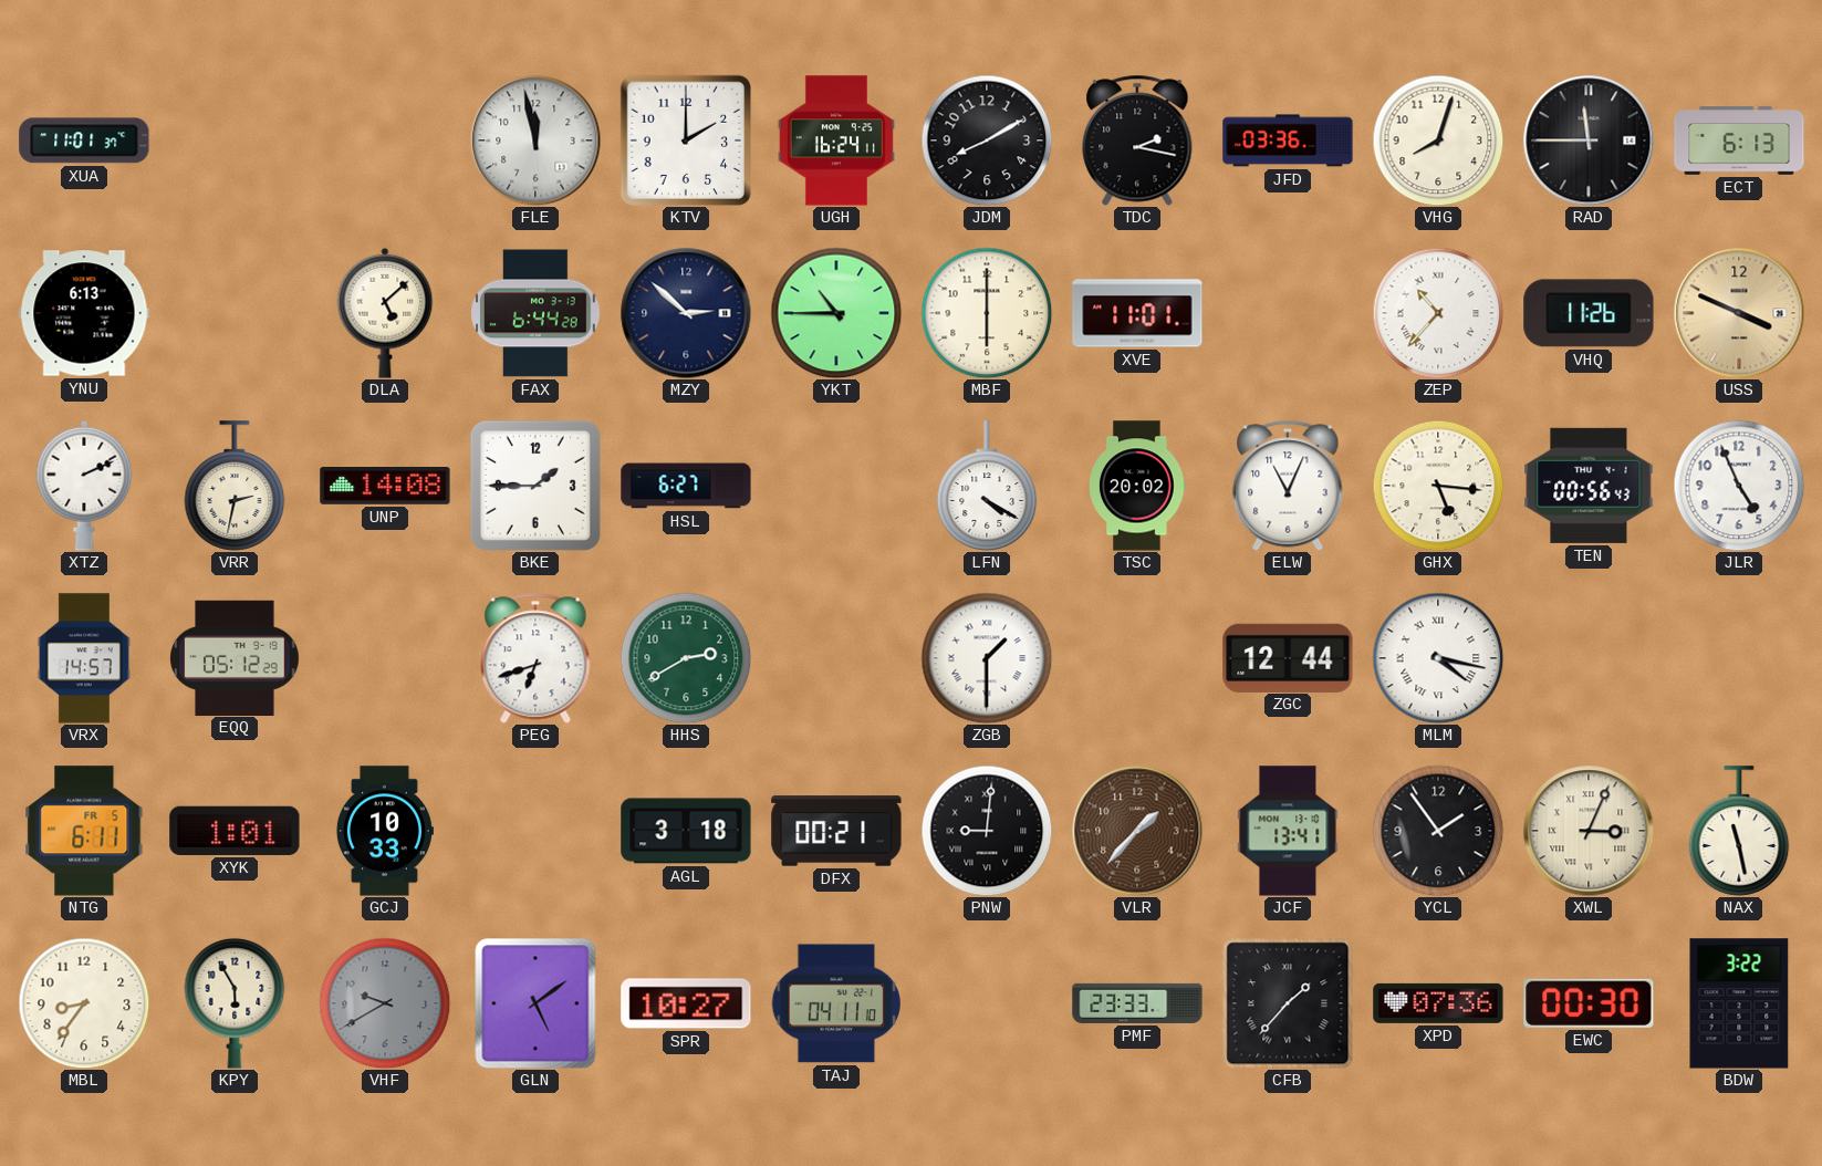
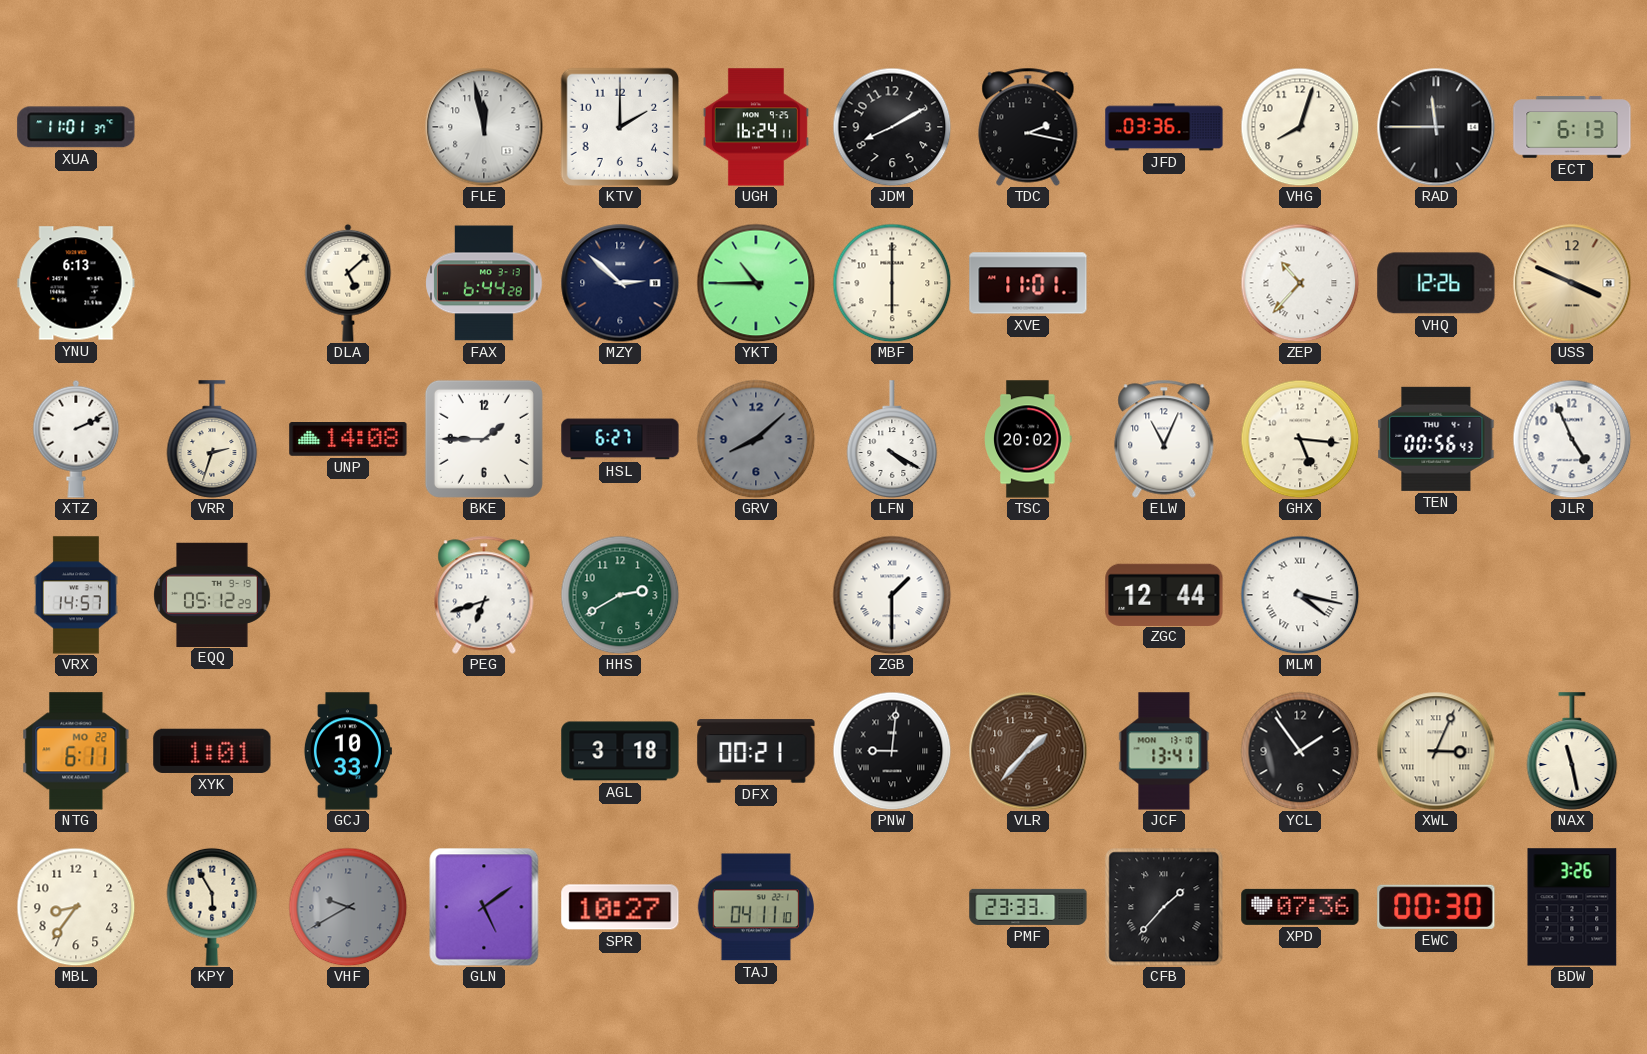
VHQ: 11:26 -> 12:26 (1436, 283)
VRR: 2:32 -> 2:33 (212, 439)
GRV: none -> 8:08 (756, 439)
NTG date: FR 5 -> MO 22 (76, 751)
BDW: 3:22 -> 3:26 (1572, 907)
